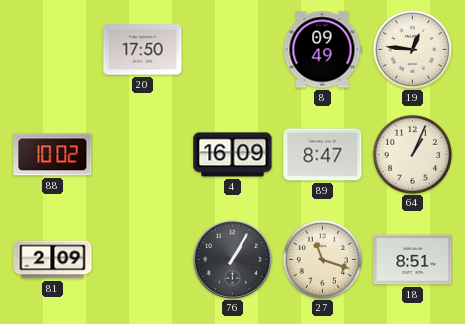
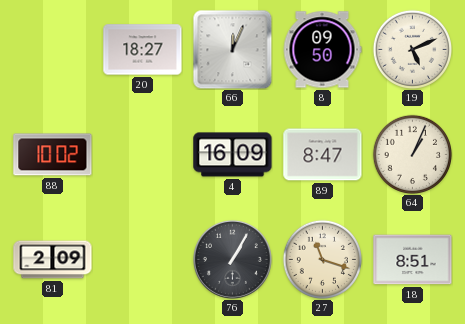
20: 17:50 -> 18:27 (143, 50)
66: none -> 12:04 (232, 49)
8: 09:49 -> 09:50 (322, 50)
19: 12:46 -> 5:11 (412, 49)
